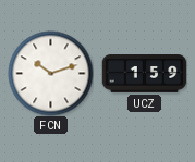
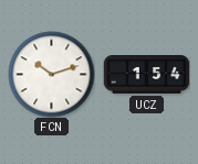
UCZ: 1:59 -> 1:54 (146, 75)
